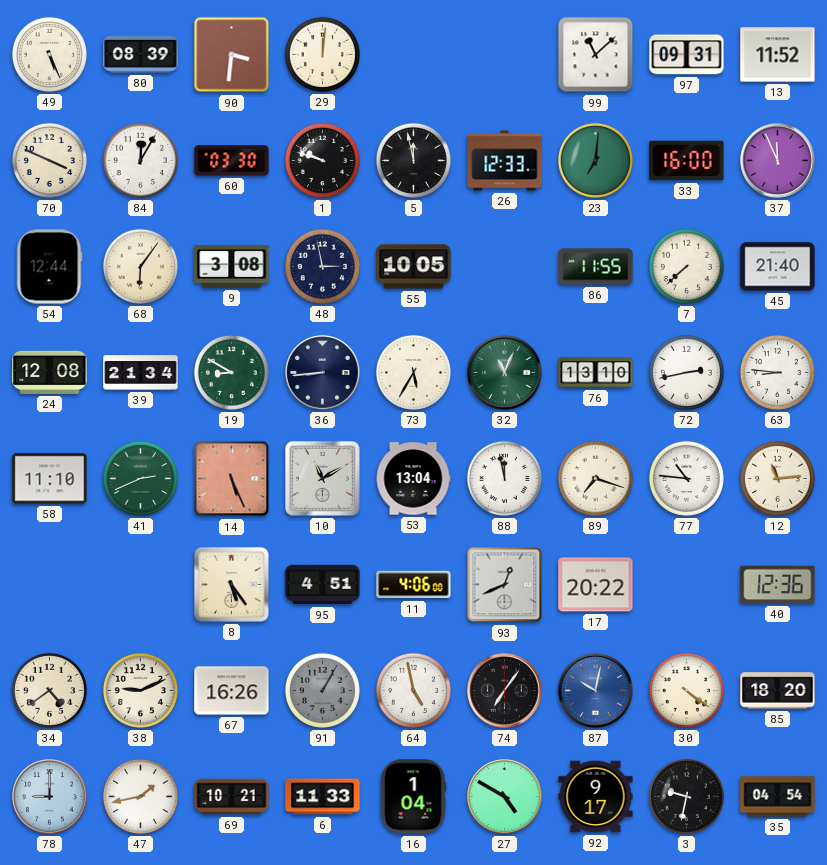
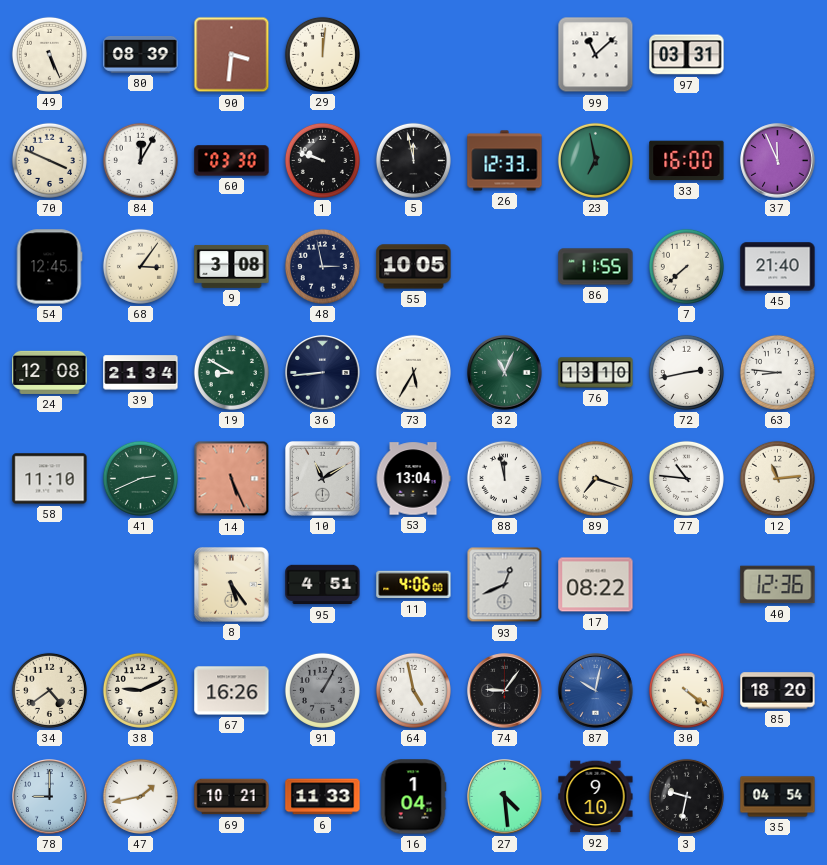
97: 09:31 -> 03:31 (687, 55)
13: 11:52 -> none (778, 55)
23: 7:01 -> 6:58 (595, 160)
54: 12:44 -> 12:45 (49, 267)
68: 6:06 -> 3:06 (140, 266)
17: 20:22 -> 08:22 (596, 585)
74: 7:06 -> 9:06 (505, 691)
27: 4:50 -> 4:29 (505, 797)
92: 9:17 -> 9:10 (596, 797)
